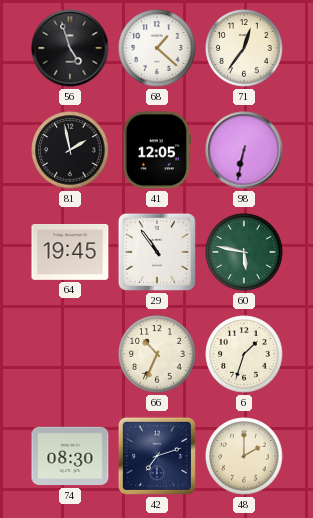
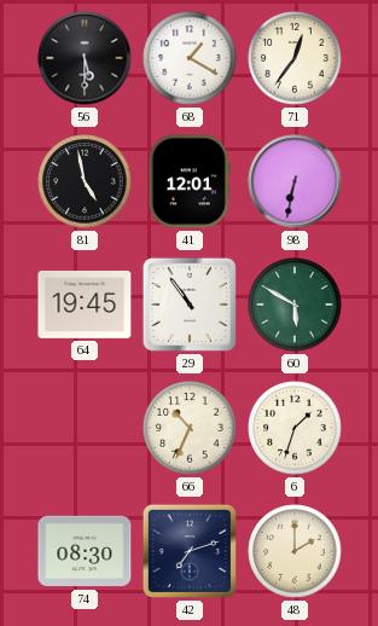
56: 4:57 -> 5:30 (85, 58)
68: 1:22 -> 1:20 (190, 58)
81: 1:58 -> 4:58 (85, 181)
41: 12:05 -> 12:01 (190, 181)
60: 5:47 -> 5:50 (295, 305)
